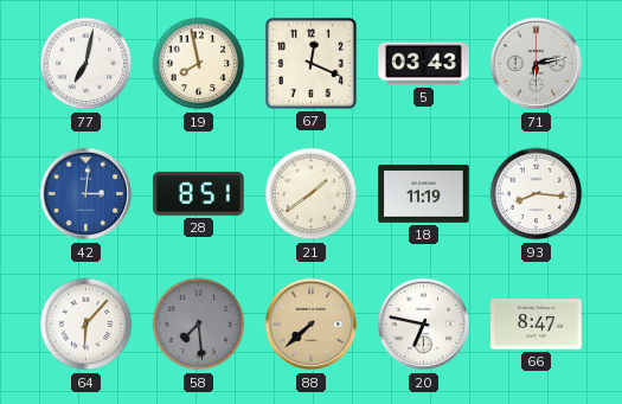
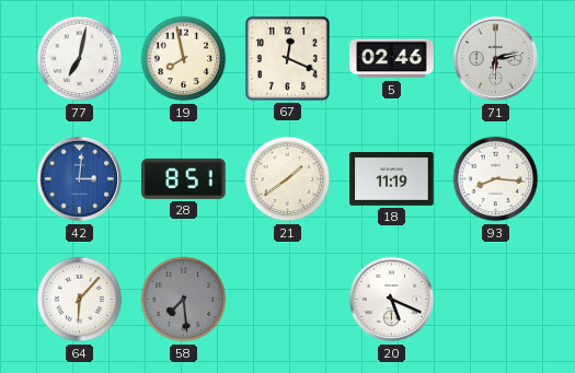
5: 03:43 -> 02:46 (392, 59)
88: 7:38 -> none (312, 325)
20: 6:47 -> 5:19 (392, 300)
66: 8:47 -> none (537, 325)
